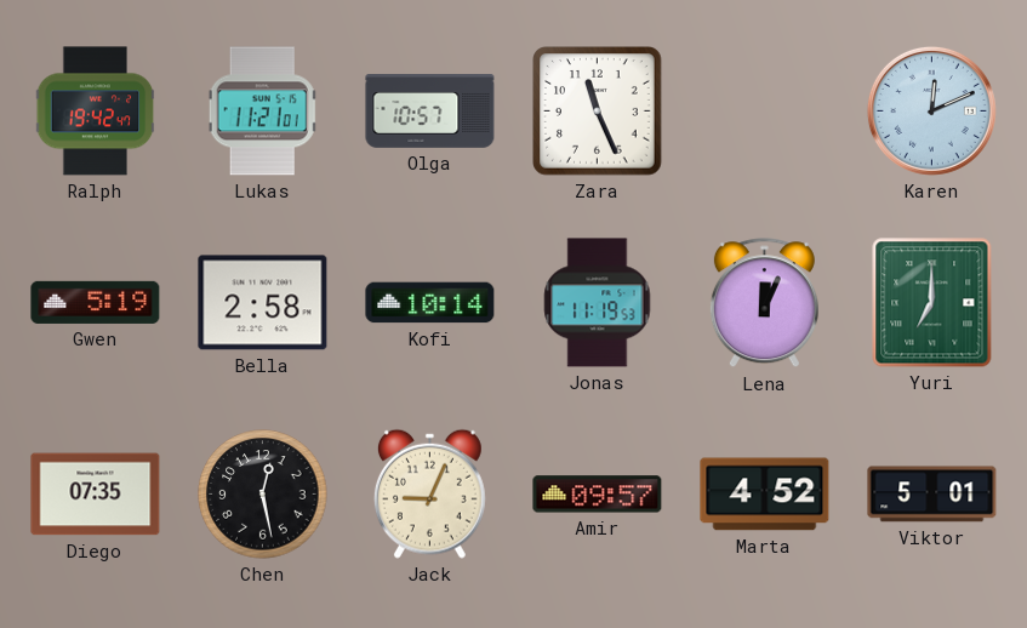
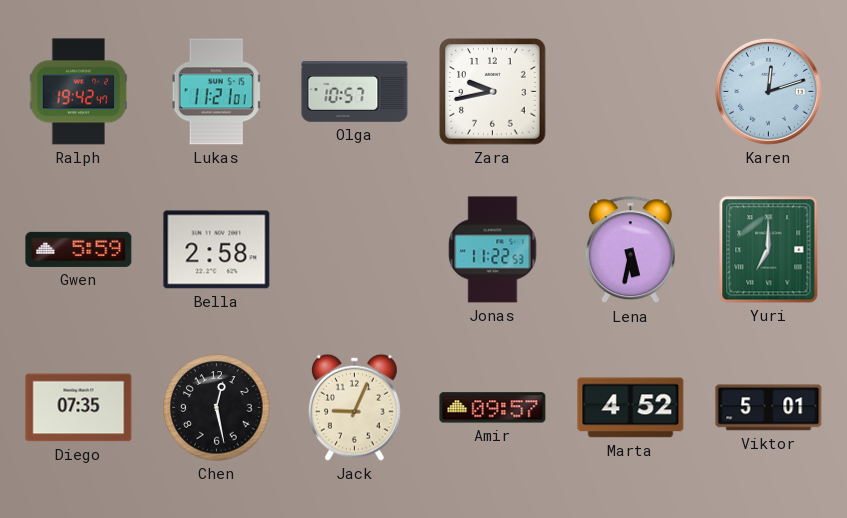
Zara: 11:26 -> 9:43 (493, 92)
Karen: 12:11 -> 12:12 (768, 91)
Gwen: 5:19 -> 5:59 (79, 249)
Kofi: 10:14 -> none (430, 303)
Jonas: 11:19 -> 11:22 (493, 250)
Lena: 12:04 -> 5:32 (630, 250)
